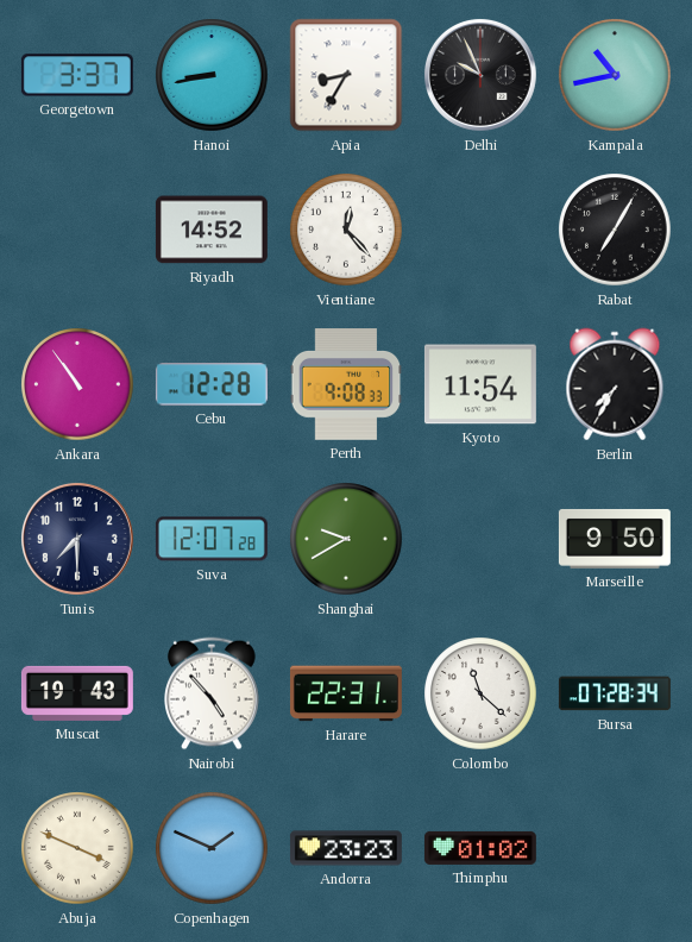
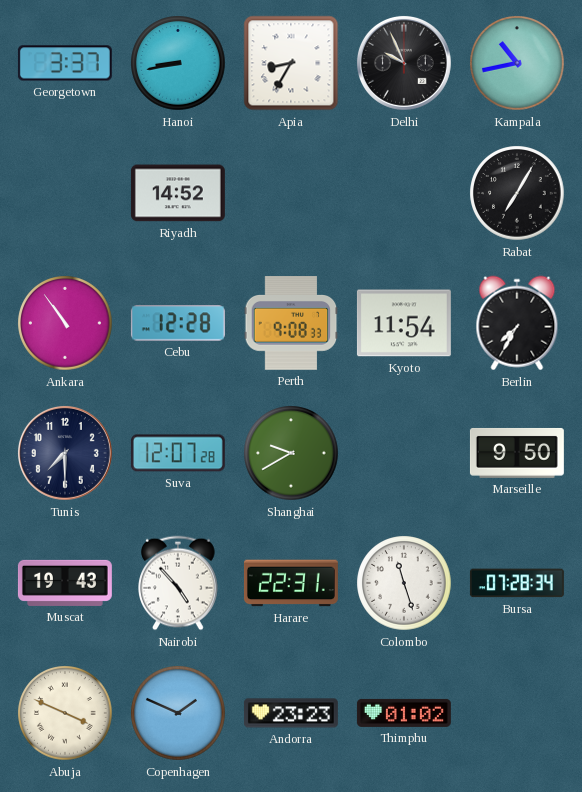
Vientiane: 12:23 -> none (346, 230)
Colombo: 11:22 -> 11:27 (404, 583)
